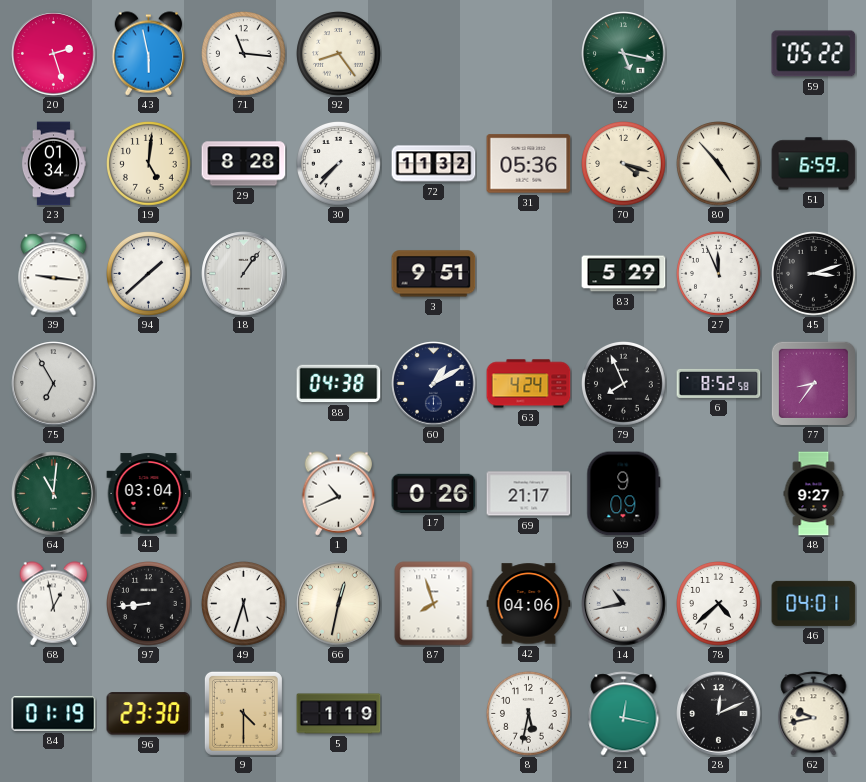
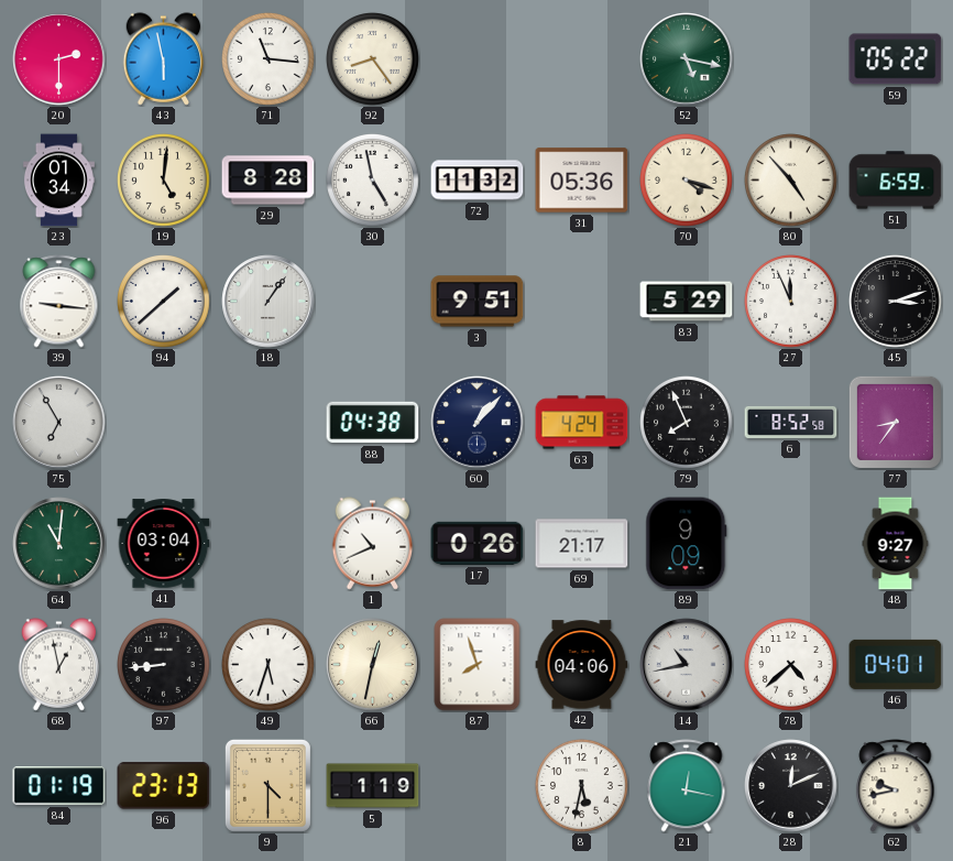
20: 2:27 -> 2:30 (59, 59)
30: 7:37 -> 4:58 (373, 181)
60: 1:10 -> 1:07 (478, 423)
96: 23:30 -> 23:13 (164, 786)
